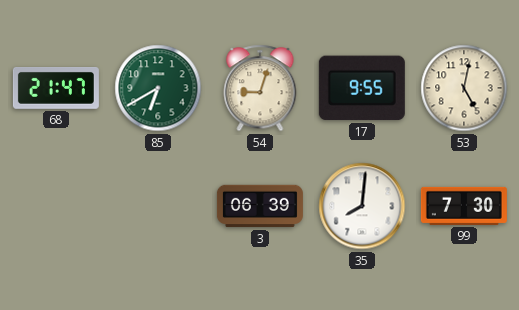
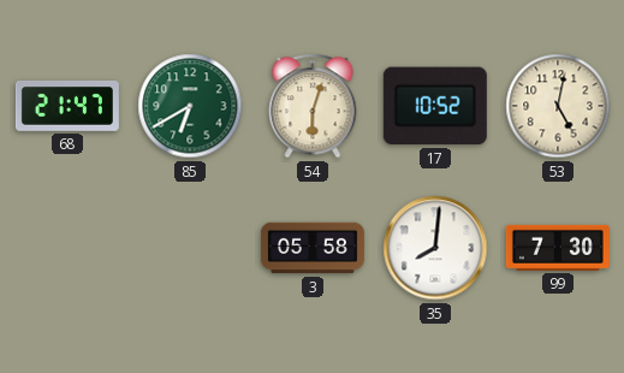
54: 9:03 -> 6:03 (313, 106)
17: 9:55 -> 10:52 (435, 106)
3: 06:39 -> 05:58 (313, 248)
